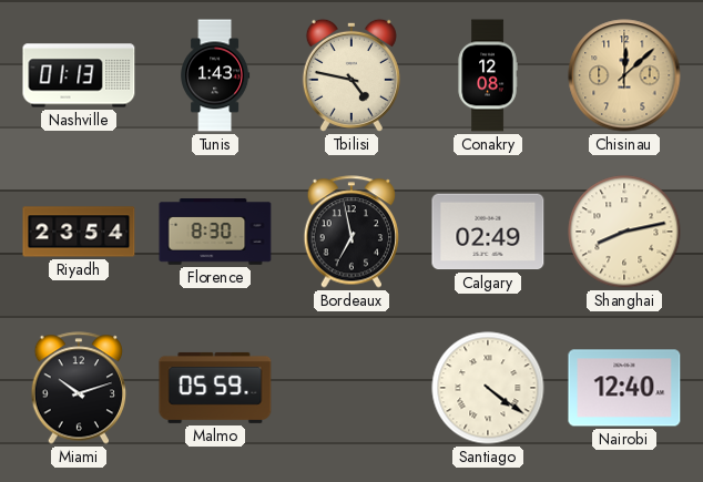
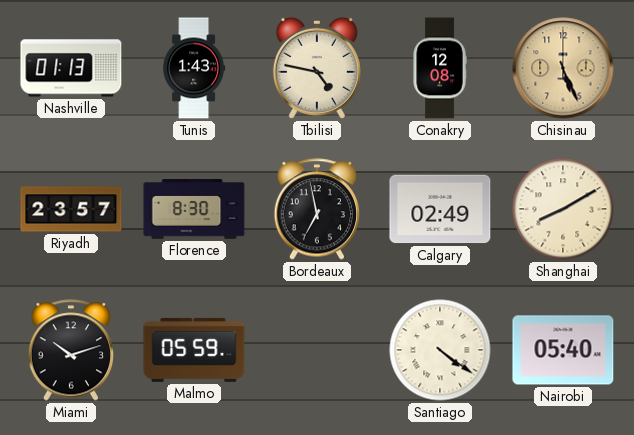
Chisinau: 12:08 -> 5:26 (563, 68)
Riyadh: 23:54 -> 23:57 (71, 209)
Shanghai: 8:13 -> 8:10 (563, 209)
Nairobi: 12:40 -> 05:40 (563, 350)
